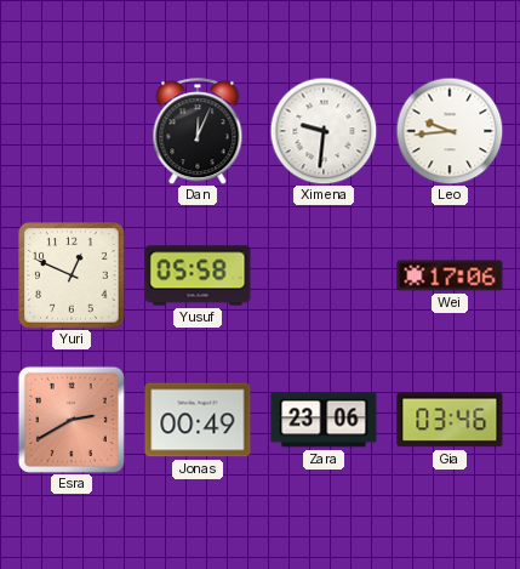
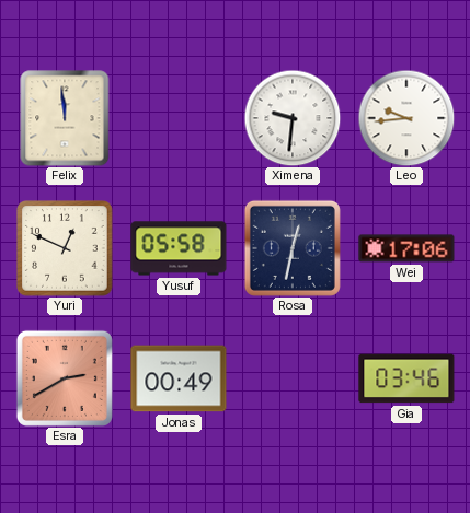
Felix: none -> 11:59 (65, 118)
Dan: 12:04 -> none (198, 131)
Rosa: none -> 12:32 (293, 248)
Zara: 23:06 -> none (324, 420)
